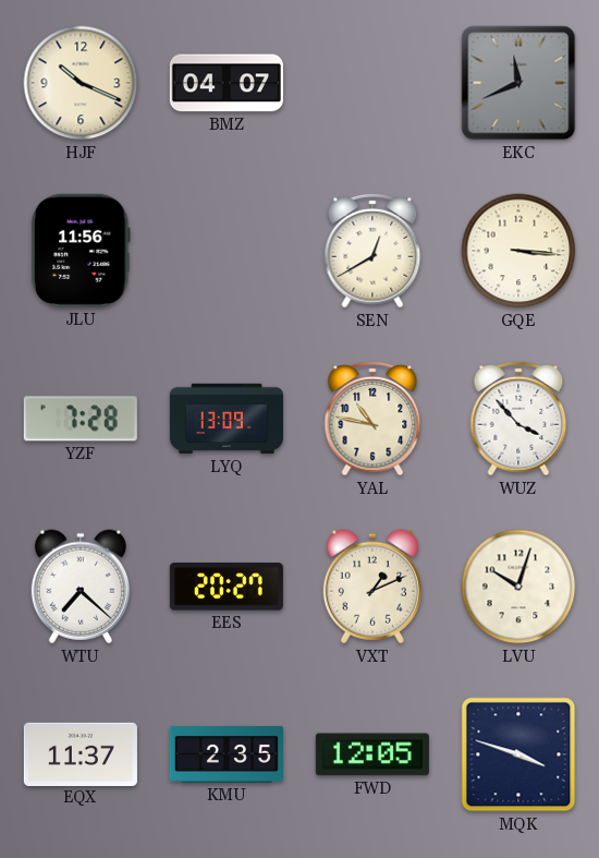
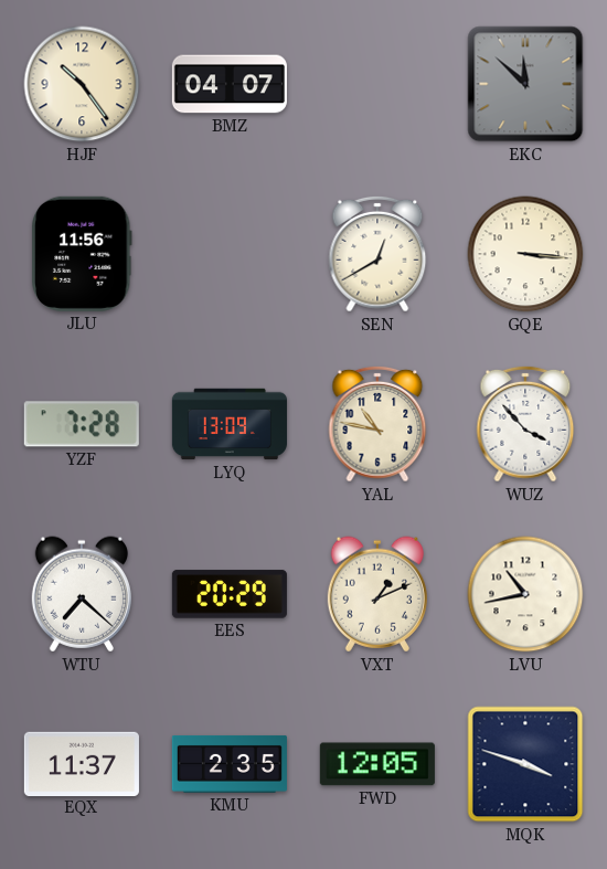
HJF: 10:19 -> 10:24 (82, 84)
EKC: 11:41 -> 11:52 (525, 84)
EES: 20:27 -> 20:29 (230, 594)
LVU: 10:03 -> 10:43 (525, 594)
